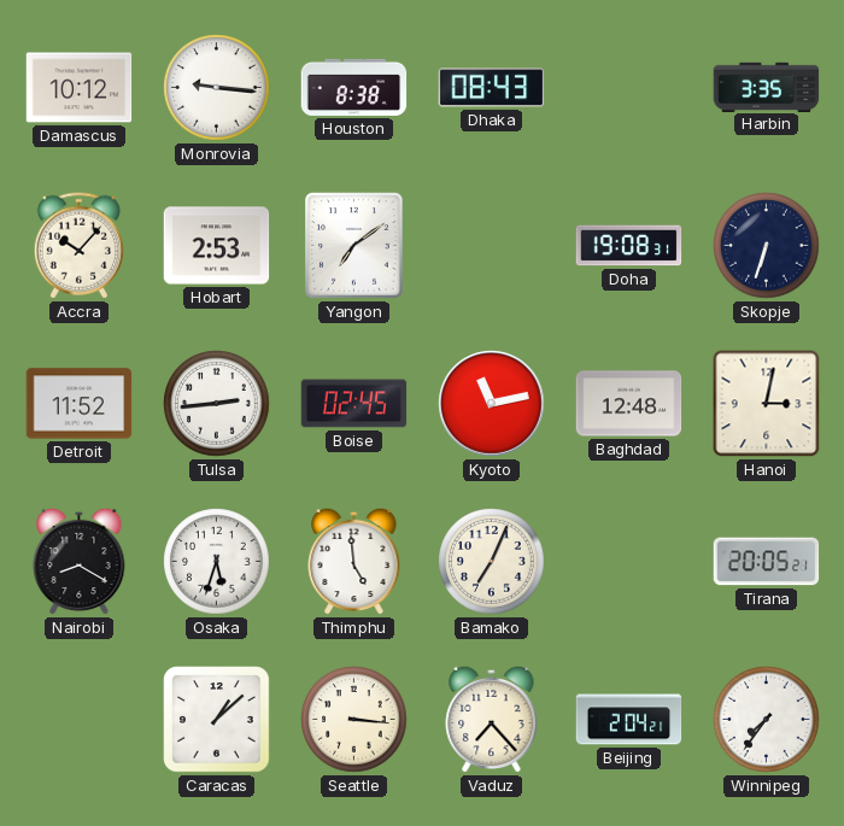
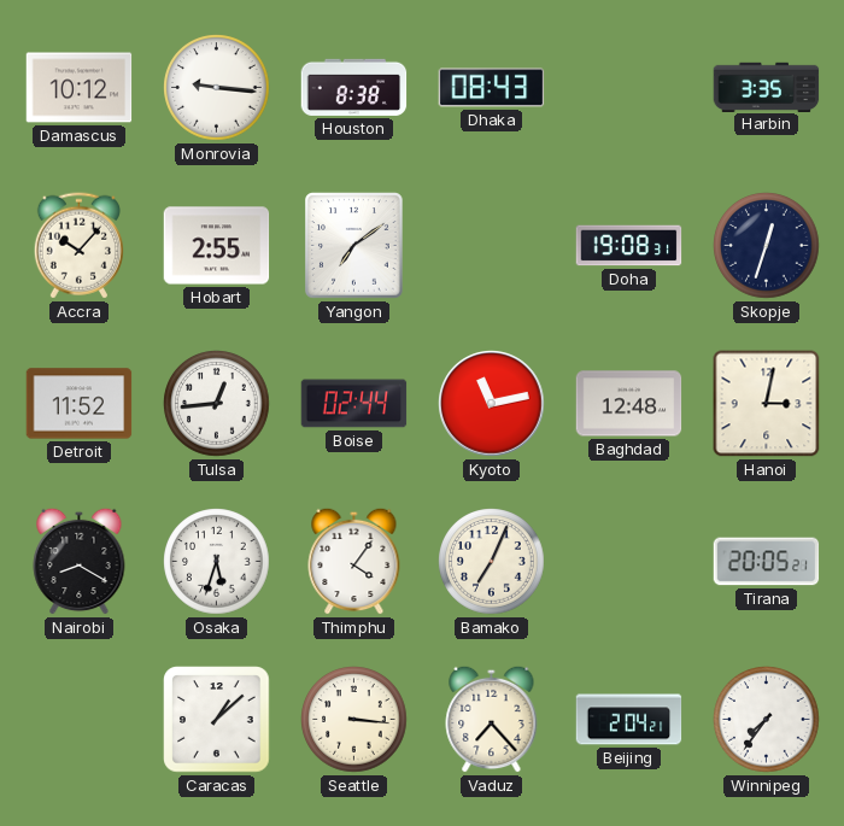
Hobart: 2:53 -> 2:55 (217, 246)
Skopje: 6:33 -> 12:33 (767, 246)
Tulsa: 2:44 -> 12:44 (217, 404)
Boise: 02:45 -> 02:44 (354, 404)
Thimphu: 4:59 -> 4:06 (354, 561)
